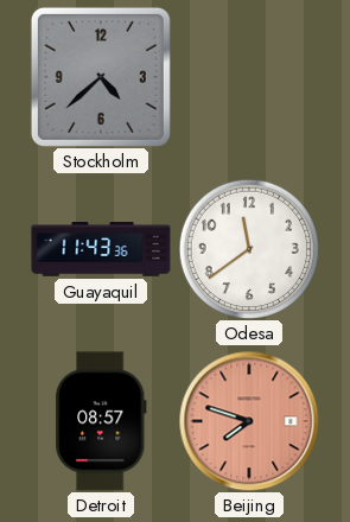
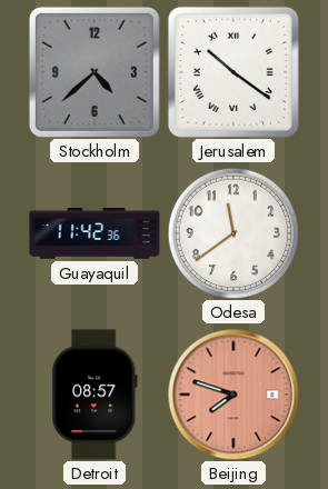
Jerusalem: none -> 10:21 (233, 72)
Guayaquil: 11:43 -> 11:42 (95, 233)
